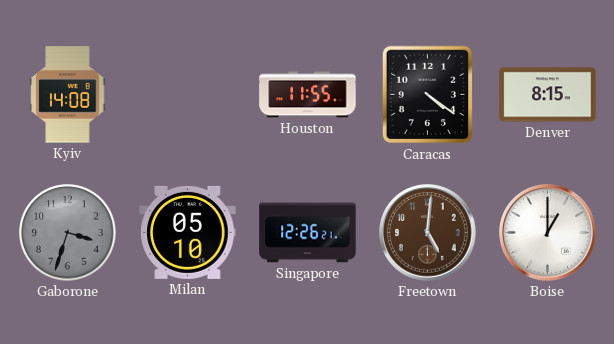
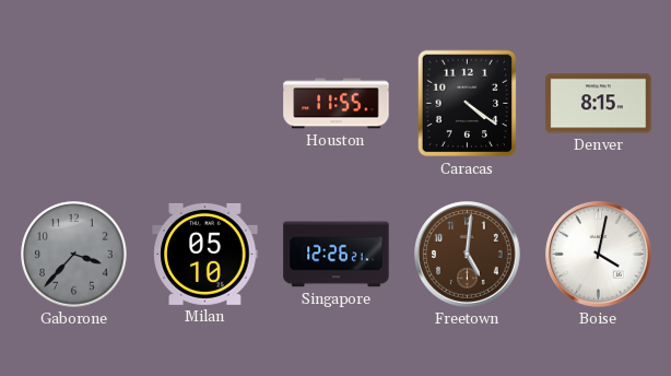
Kyiv: 14:08 -> none (68, 95)
Gaborone: 3:33 -> 3:37 (74, 255)
Boise: 1:00 -> 4:02 (599, 255)
